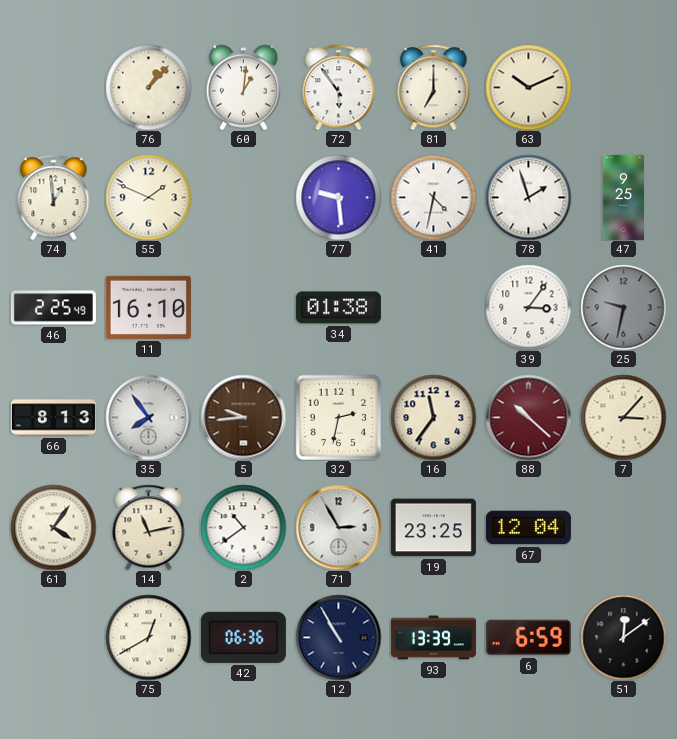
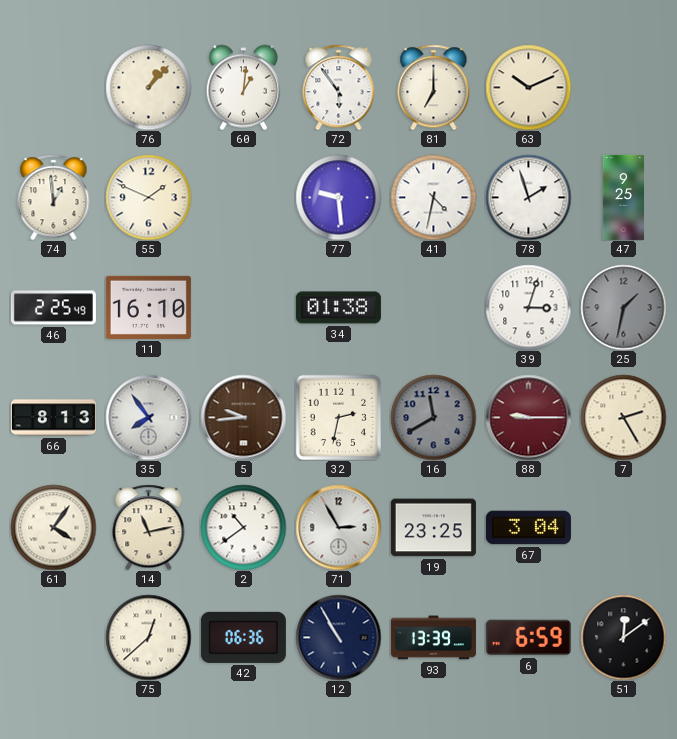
39: 3:06 -> 3:03 (528, 307)
25: 9:32 -> 1:32 (623, 307)
16: 11:36 -> 11:40 (433, 417)
16 dial: cream -> grey (433, 417)
88: 10:22 -> 9:15 (528, 417)
7: 3:07 -> 2:25 (623, 417)
67: 12:04 -> 3:04 (528, 528)
75: 12:40 -> 12:38 (148, 637)
